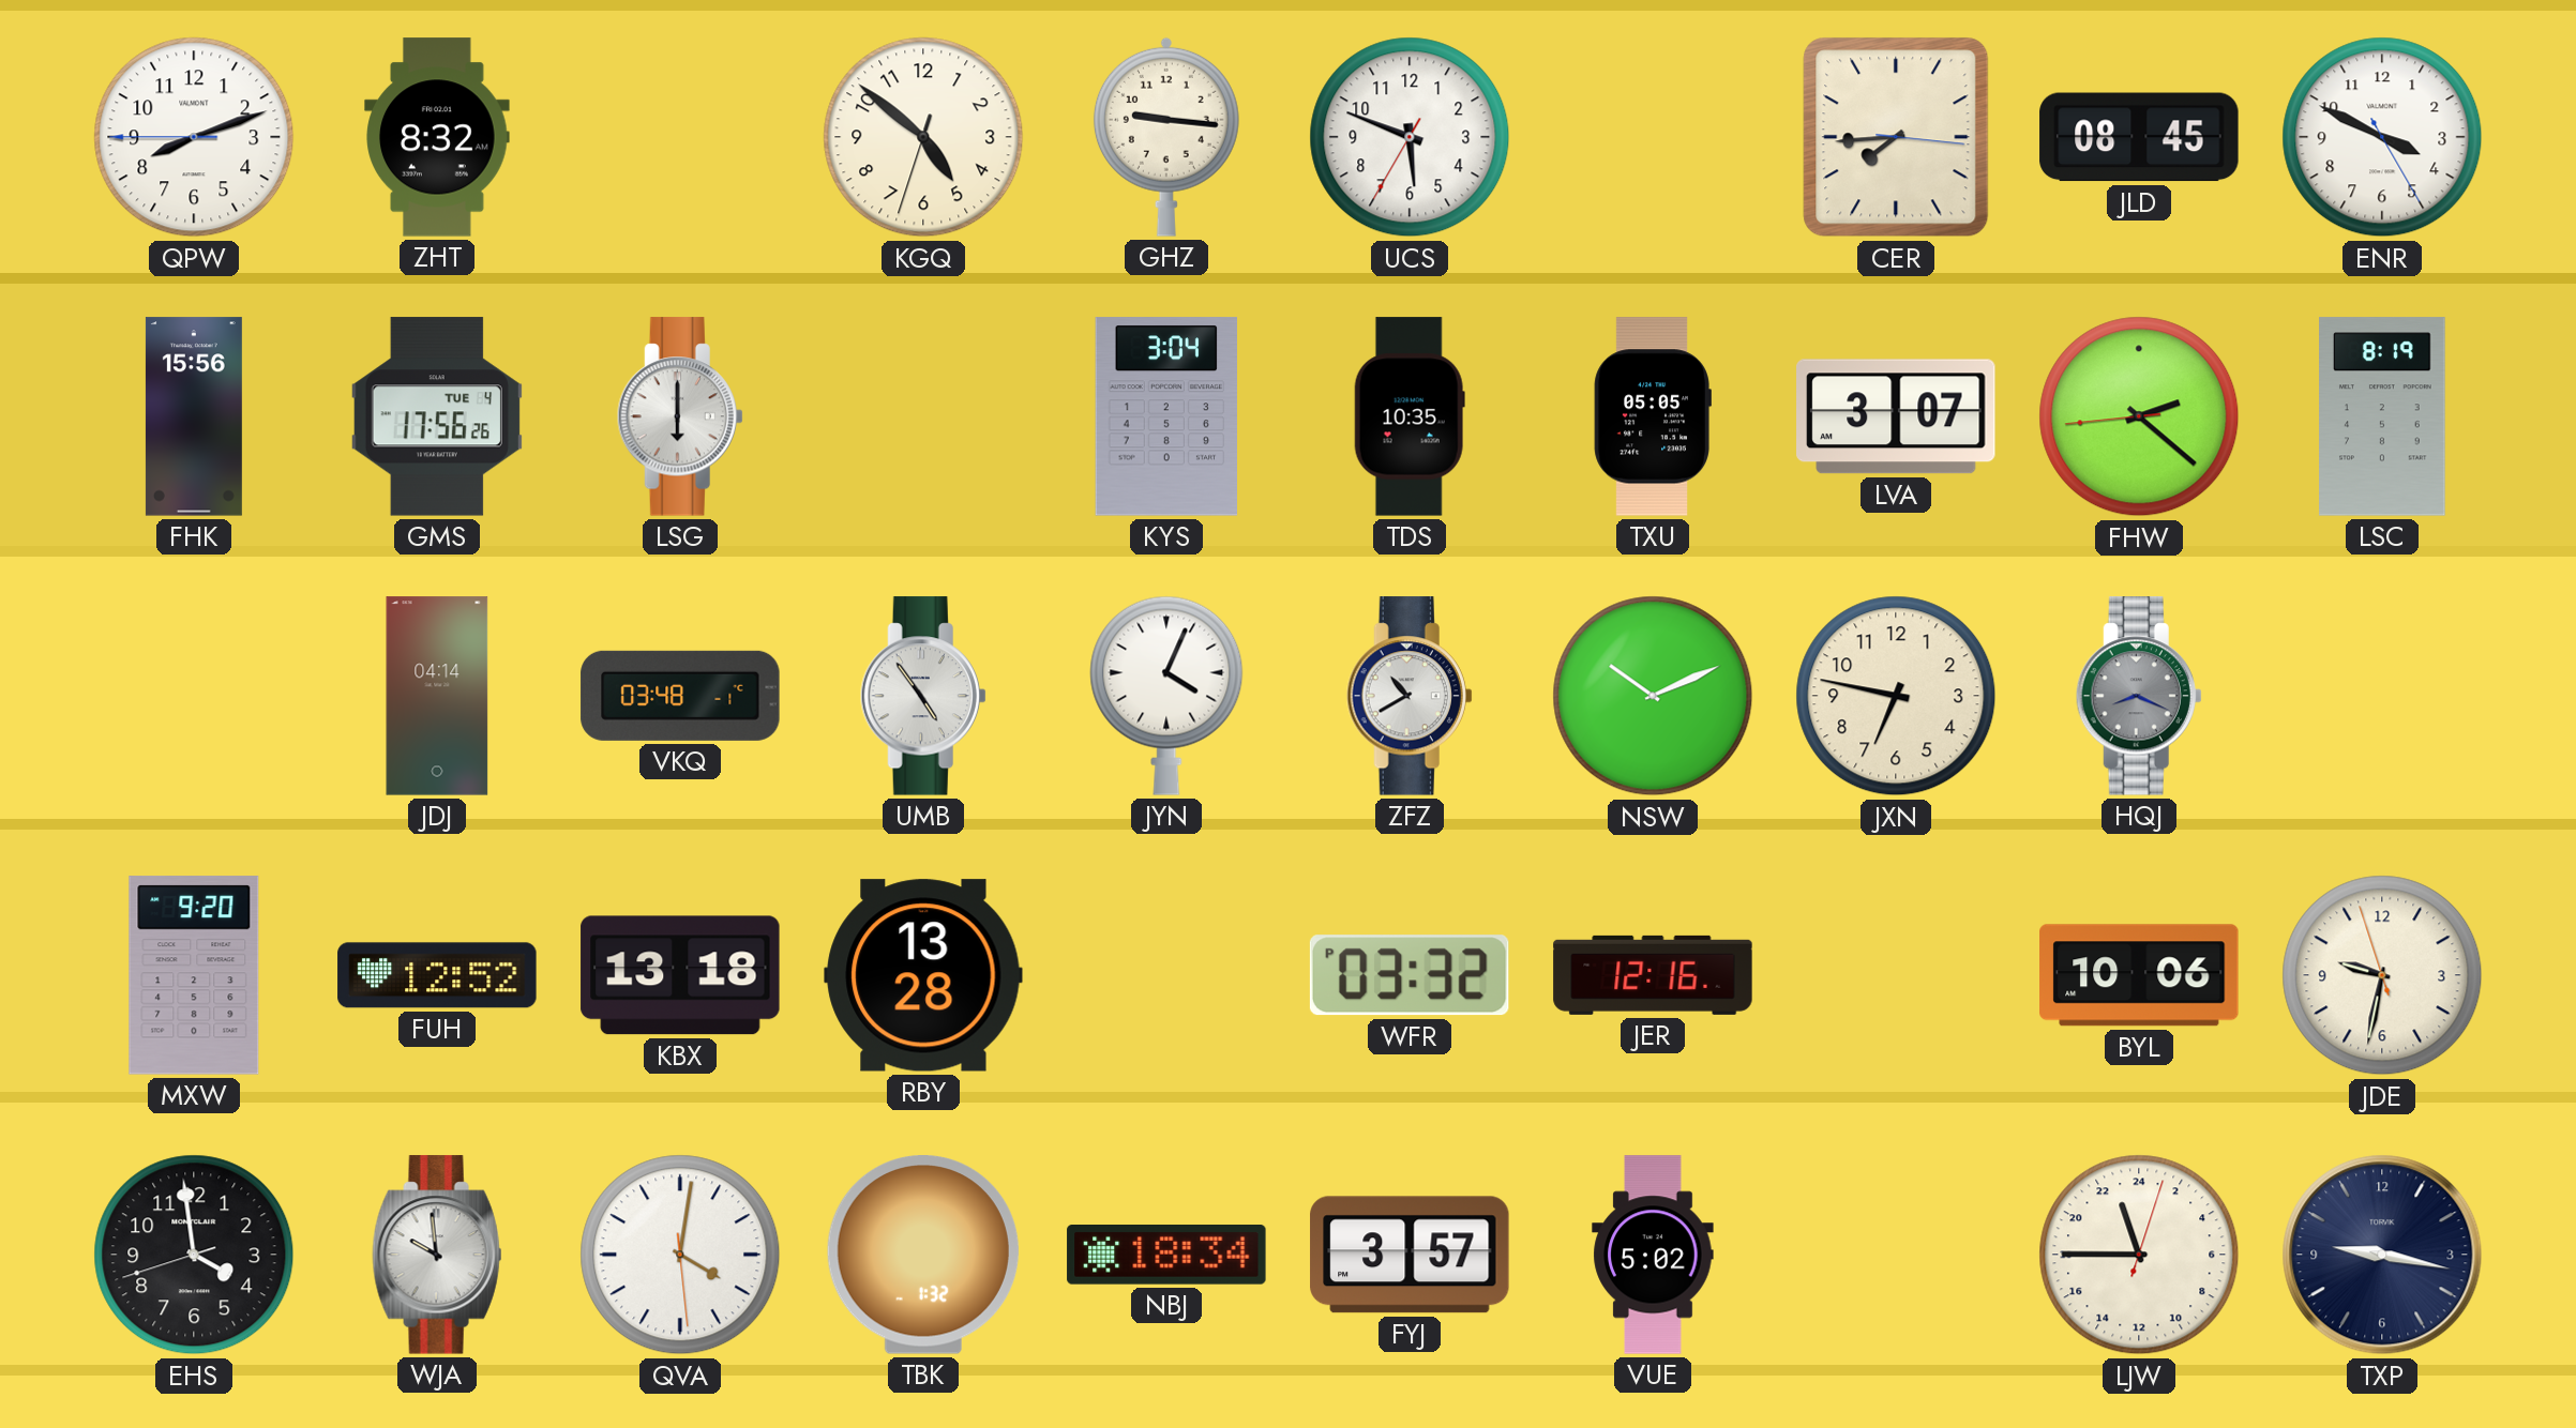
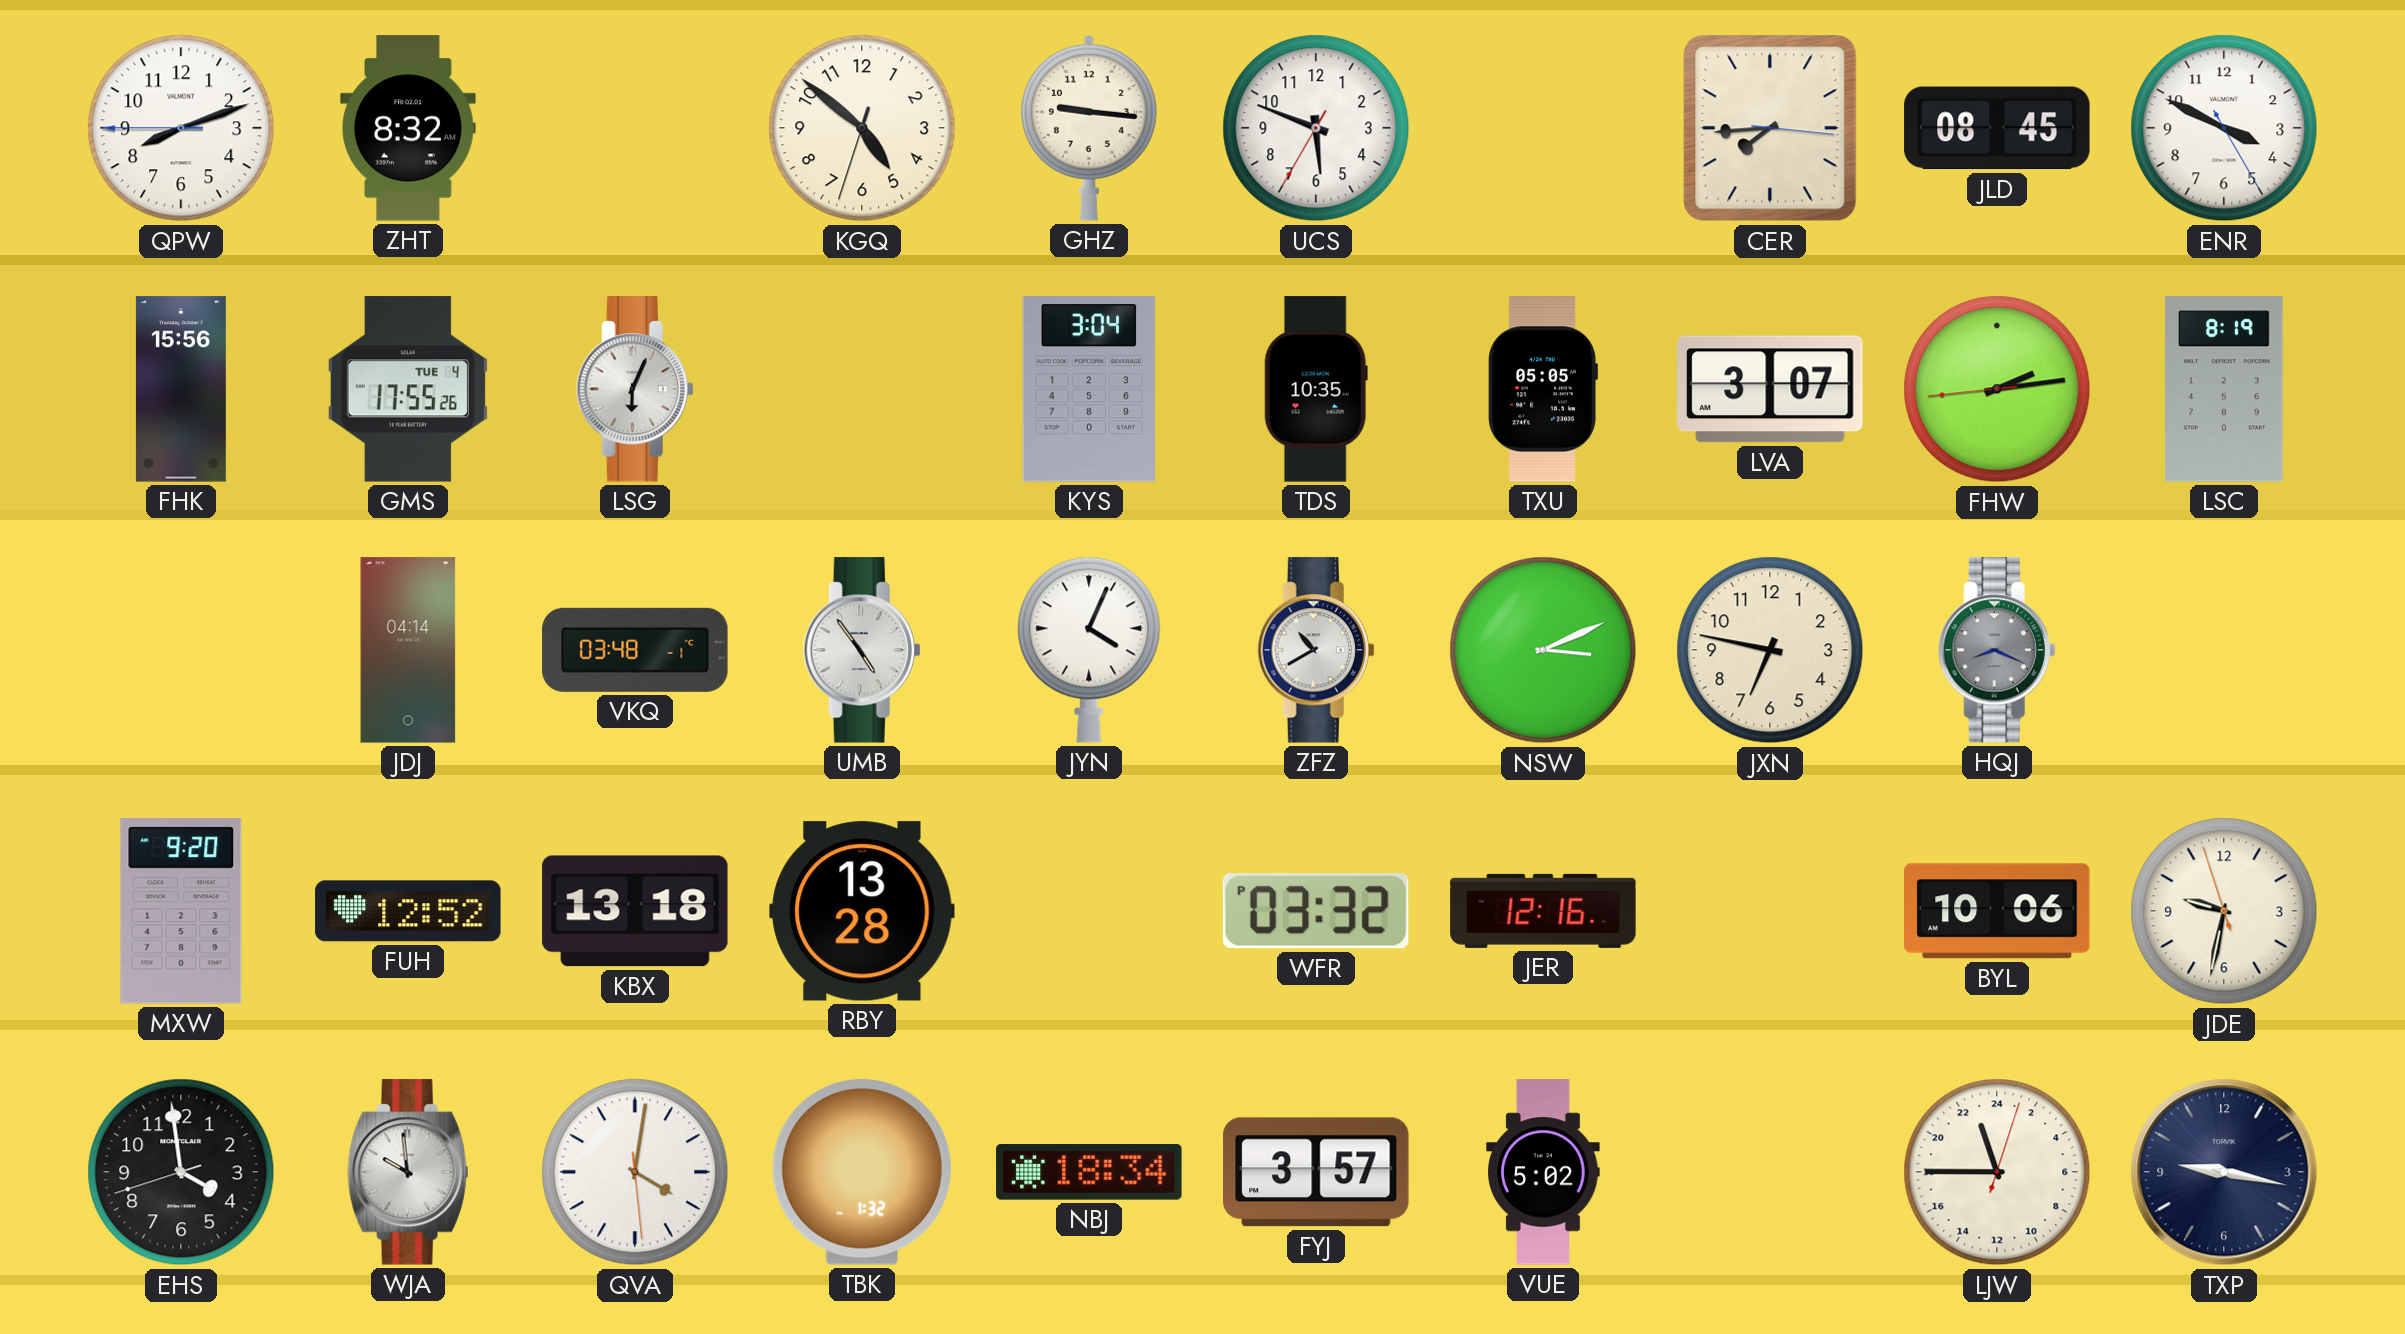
GMS: 17:56 -> 17:55 (408, 389)
LSG: 6:00 -> 6:04 (635, 389)
FHW: 2:21 -> 2:13 (1997, 389)
NSW: 10:11 -> 3:11 (1543, 650)
